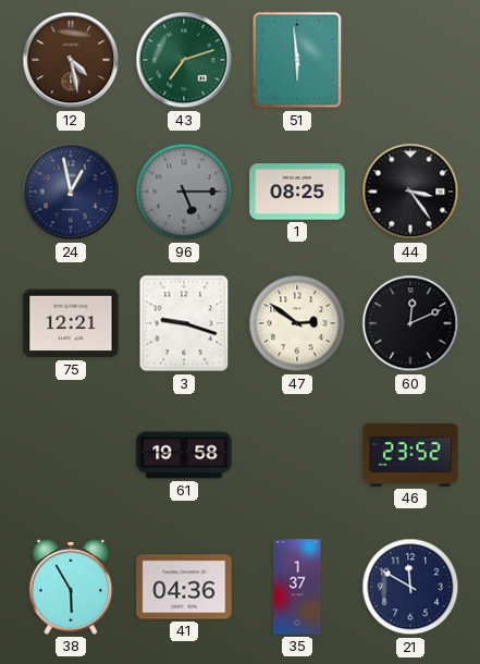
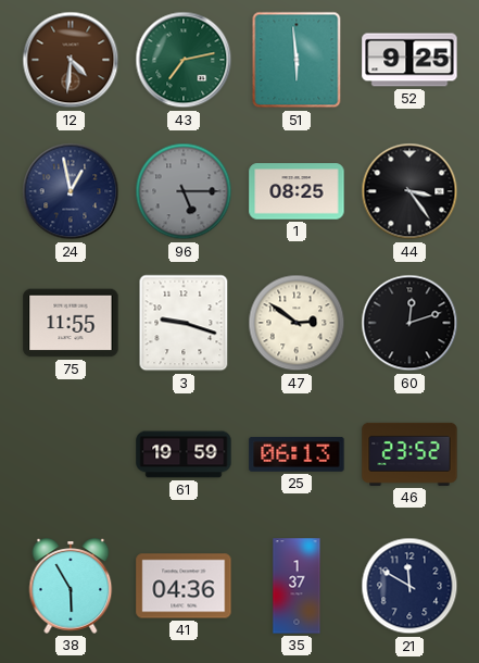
12: 4:28 -> 4:31 (71, 60)
43: 7:12 -> 7:13 (184, 60)
52: none -> 9:25 (409, 60)
75: 12:21 -> 11:55 (71, 323)
60: 12:11 -> 12:12 (409, 323)
61: 19:58 -> 19:59 (184, 454)
25: none -> 06:13 (297, 455)
